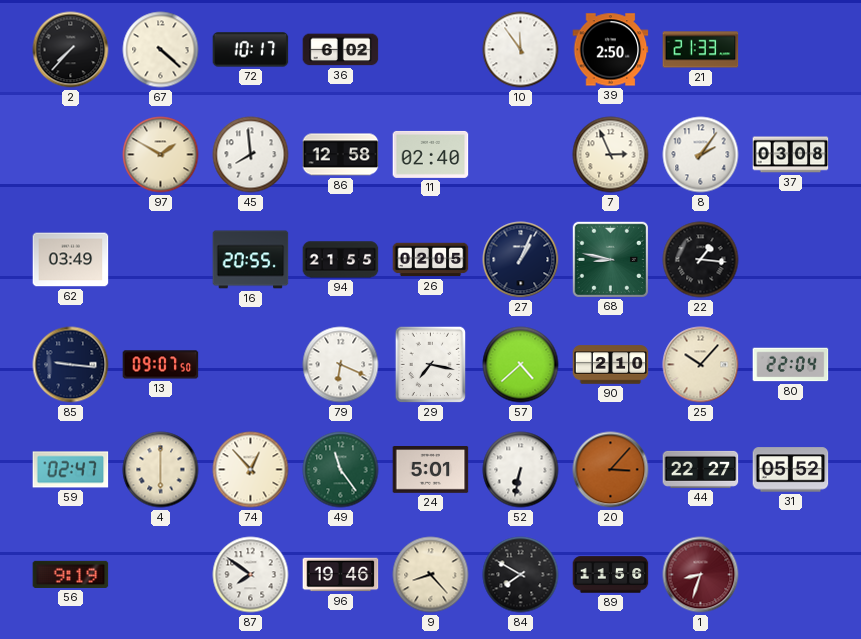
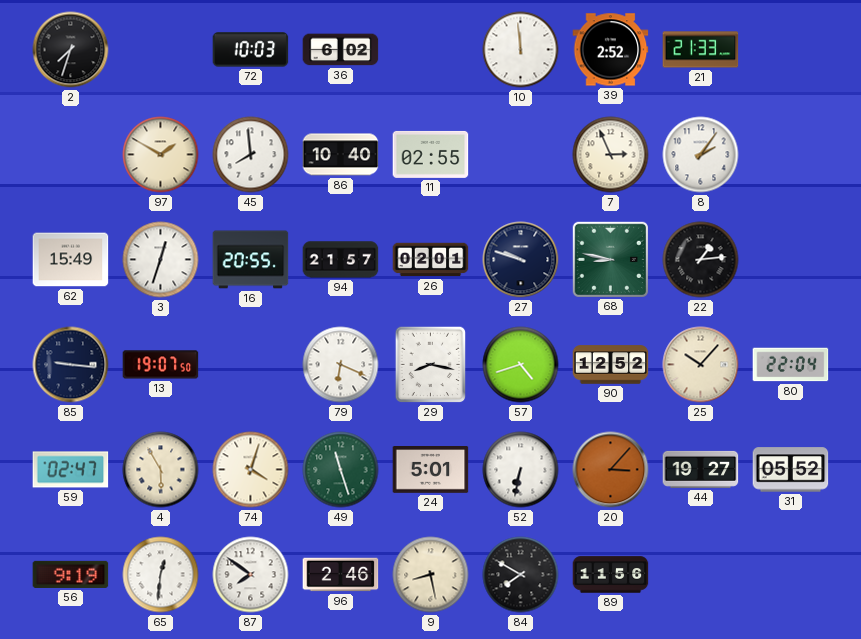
2: 7:37 -> 7:33 (71, 50)
67: 4:22 -> none (161, 50)
72: 10:17 -> 10:03 (251, 50)
10: 11:54 -> 11:59 (521, 50)
39: 2:50 -> 2:52 (611, 50)
86: 12:58 -> 10:40 (341, 155)
11: 02:40 -> 02:55 (431, 154)
37: 03:08 -> none (791, 155)
62: 03:49 -> 15:49 (71, 260)
3: none -> 12:33 (161, 260)
94: 21:55 -> 21:57 (341, 260)
26: 02:05 -> 02:01 (431, 260)
27: 1:04 -> 9:48 (521, 260)
22: 1:16 -> 1:14 (701, 260)
13: 09:07 -> 19:07 (161, 365)
29: 7:17 -> 8:17 (431, 365)
57: 4:38 -> 4:42 (521, 365)
90: 2:10 -> 12:52 (611, 365)
4: 6:00 -> 5:55 (161, 470)
74: 12:53 -> 4:03 (251, 470)
49: 11:24 -> 11:27 (341, 470)
44: 22:27 -> 19:27 (701, 469)
65: none -> 12:31 (161, 575)
96: 19:46 -> 2:46 (341, 575)
9: 8:23 -> 8:28 (431, 575)
1: 8:33 -> none (701, 575)
